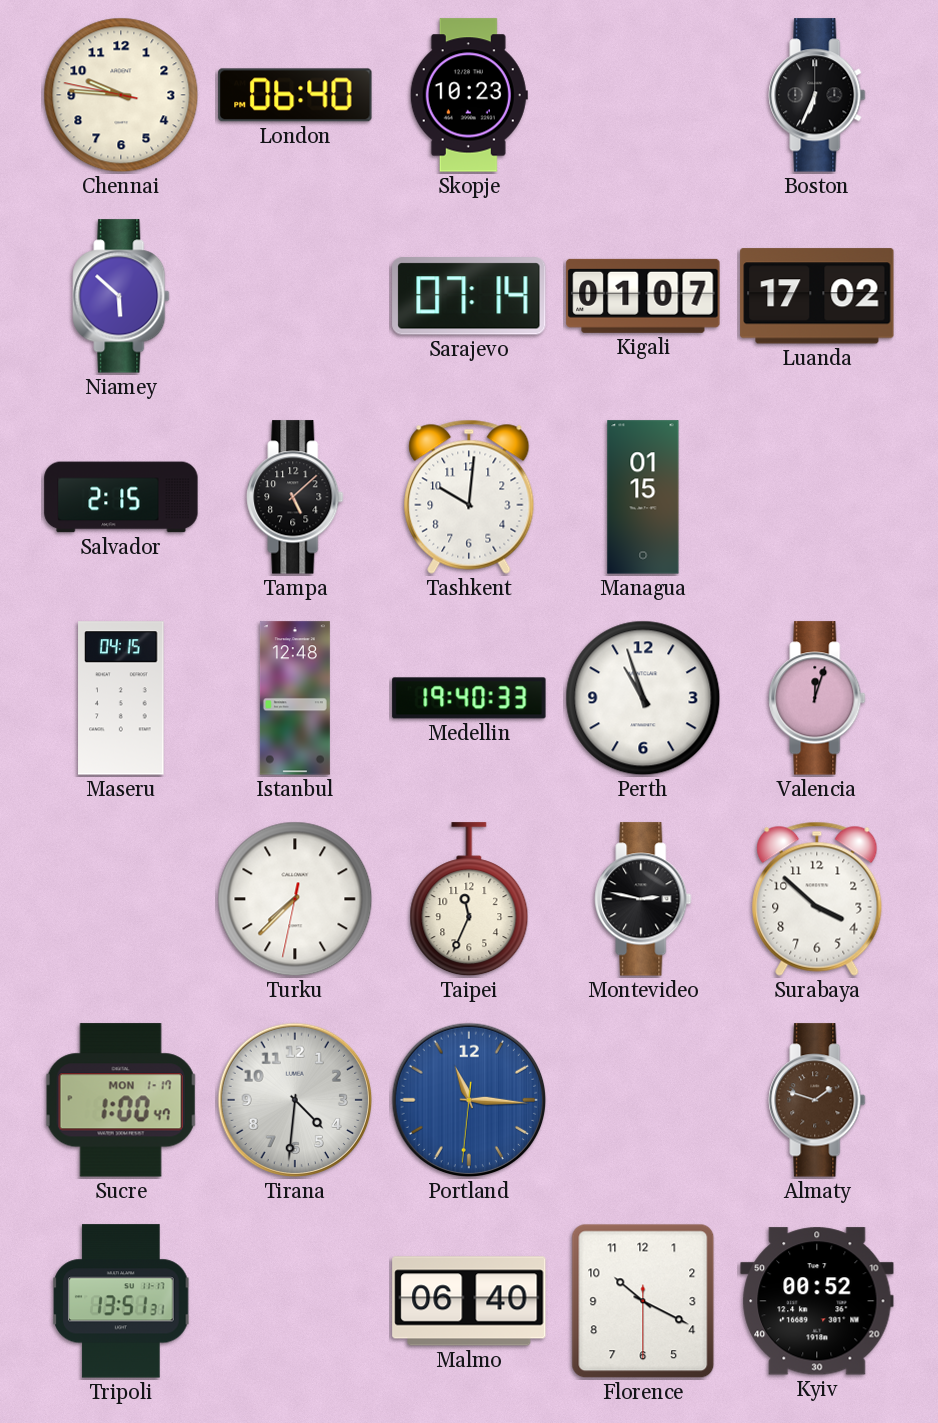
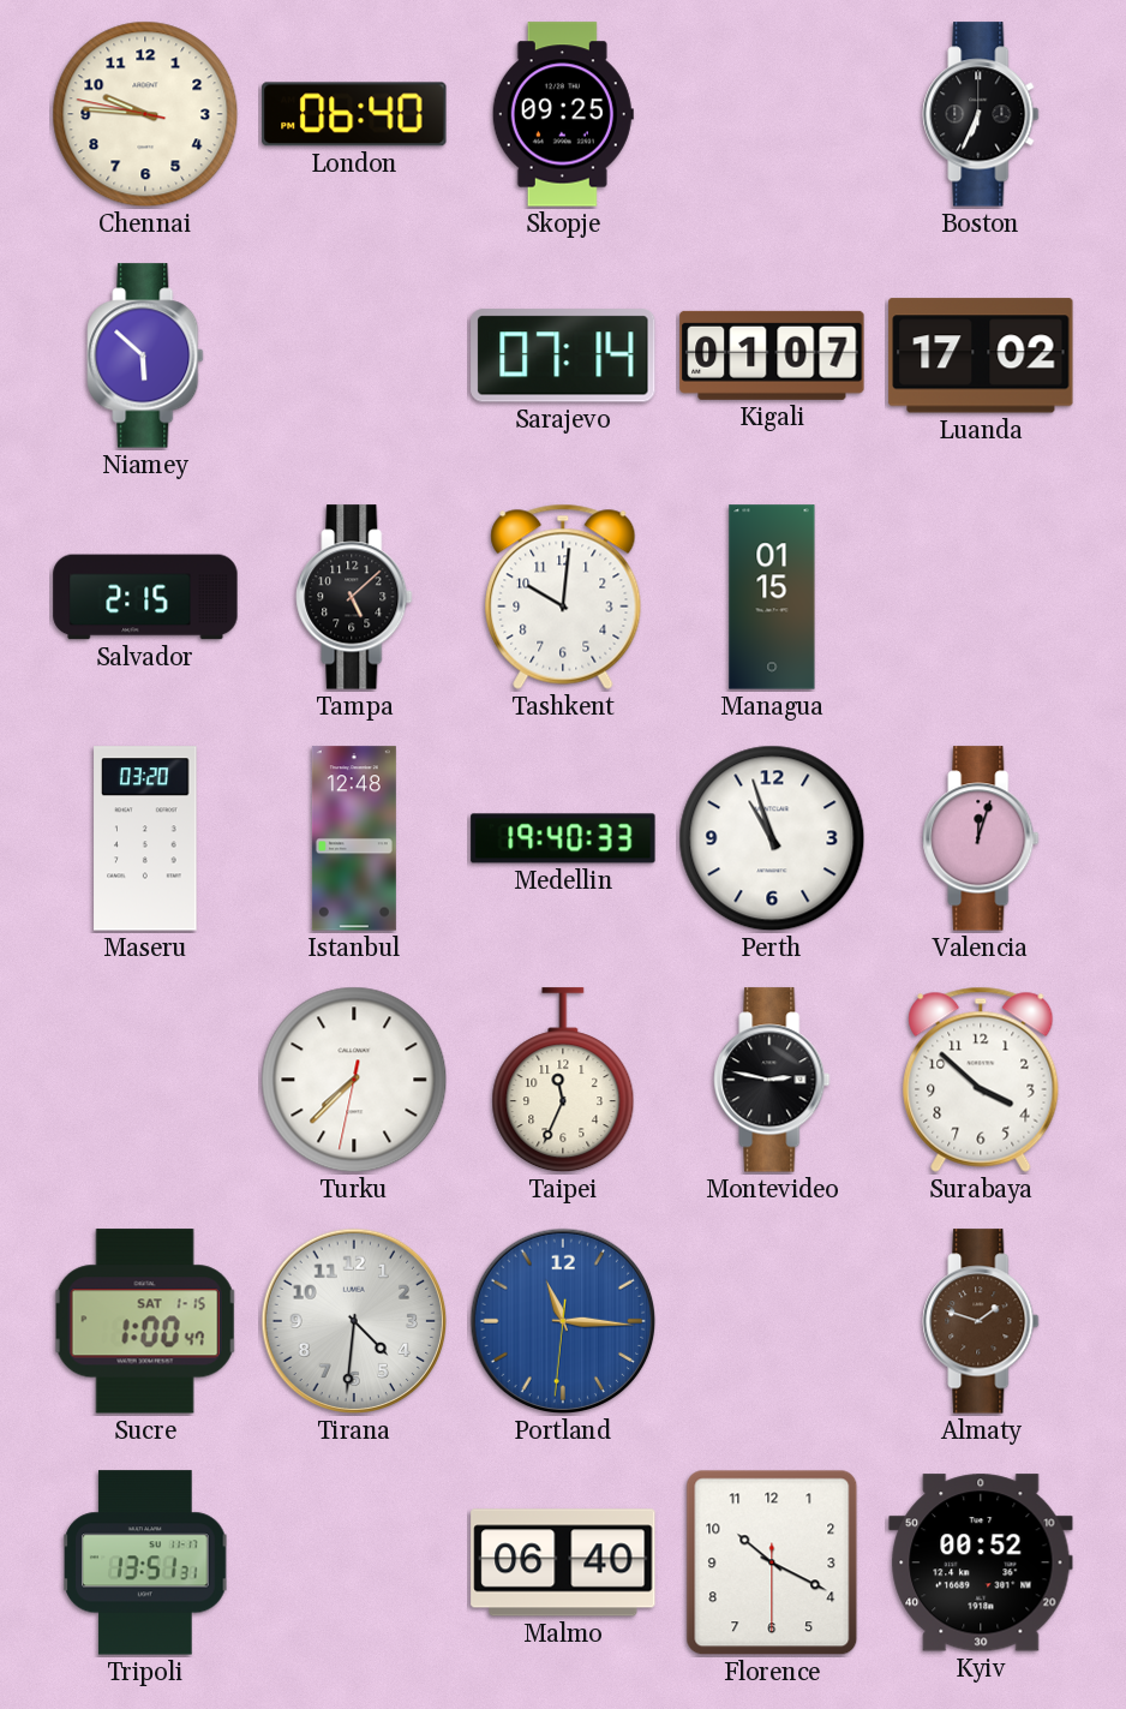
Skopje: 10:23 -> 09:25 (563, 114)
Maseru: 04:15 -> 03:20 (145, 838)
Sucre date: MON 1-17 -> SAT 1-15 (145, 1321)
